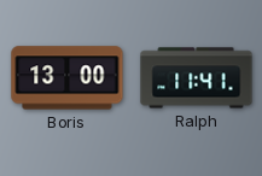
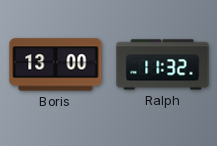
Ralph: 11:41 -> 11:32 (163, 65)
